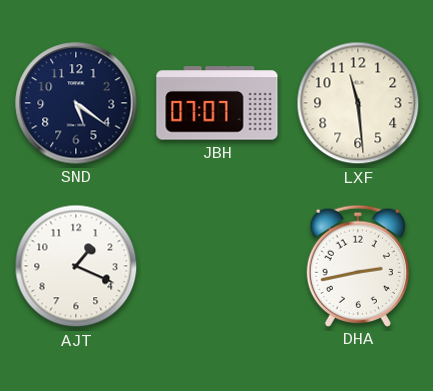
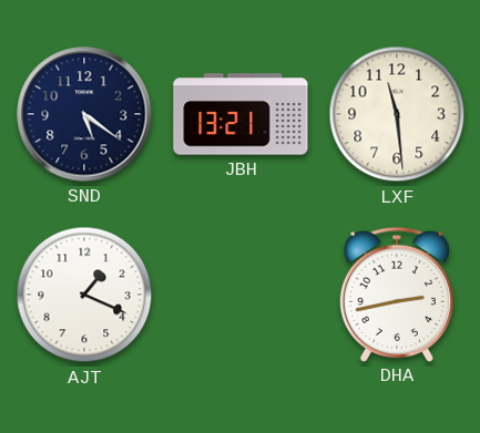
JBH: 07:07 -> 13:21 (241, 114)
